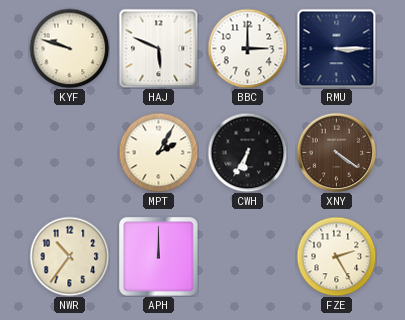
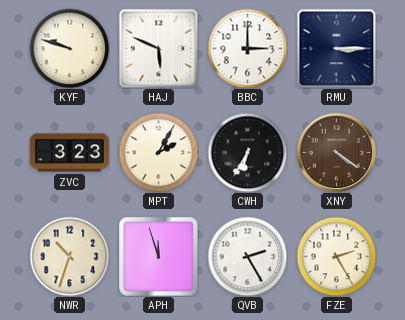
ZVC: none -> 3:23 (70, 153)
NWR: 10:36 -> 10:33 (69, 256)
APH: 12:00 -> 11:57 (159, 257)
QVB: none -> 2:25 (247, 256)
